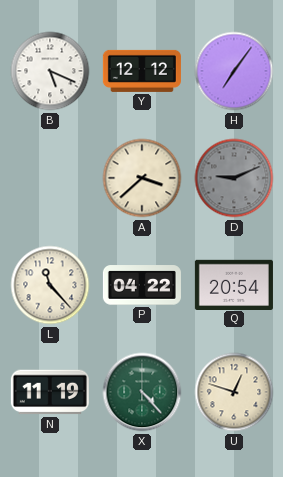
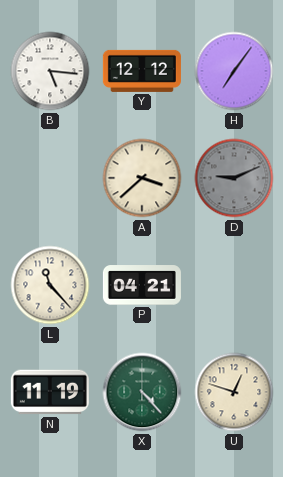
B: 5:19 -> 5:16 (50, 71)
P: 04:22 -> 04:21 (142, 285)
Q: 20:54 -> none (234, 284)
